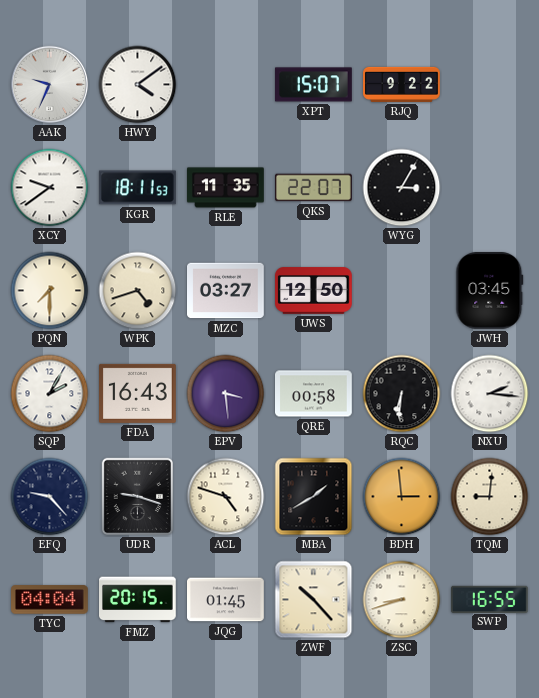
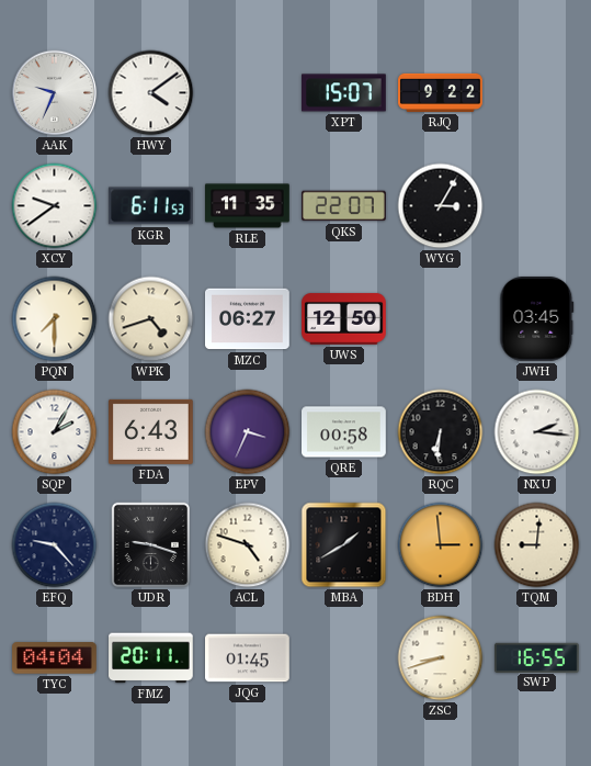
KGR: 18:11 -> 6:11 (150, 206)
MZC: 03:27 -> 06:27 (248, 319)
FDA: 16:43 -> 6:43 (151, 431)
EPV: 3:29 -> 3:34 (248, 432)
FMZ: 20:15 -> 20:11 (151, 658)
ZWF: 10:23 -> none (314, 600)
